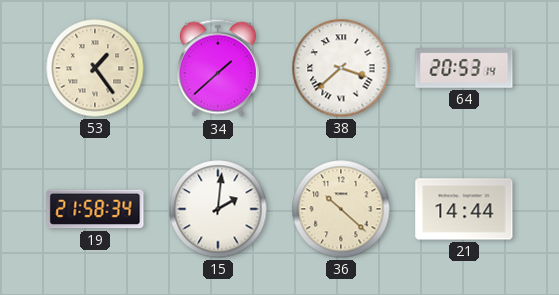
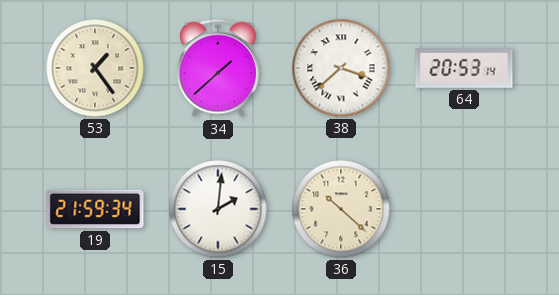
19: 21:58 -> 21:59 (95, 209)
21: 14:44 -> none (464, 209)
